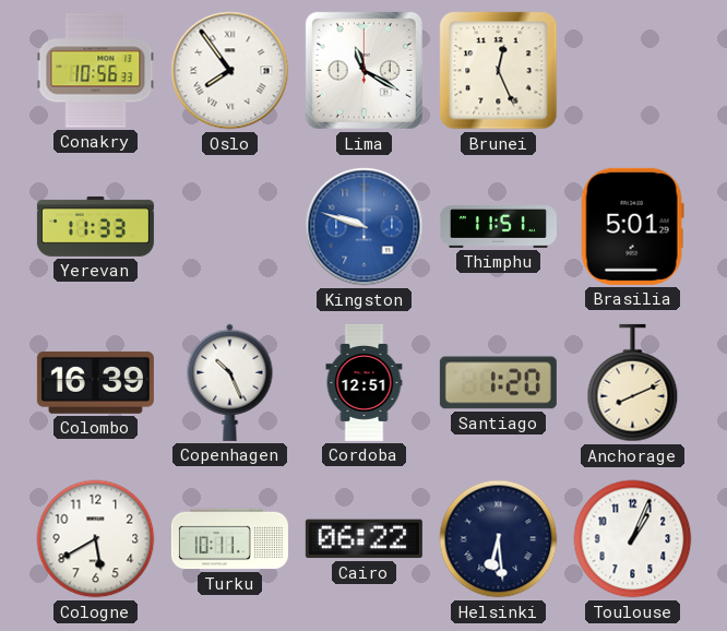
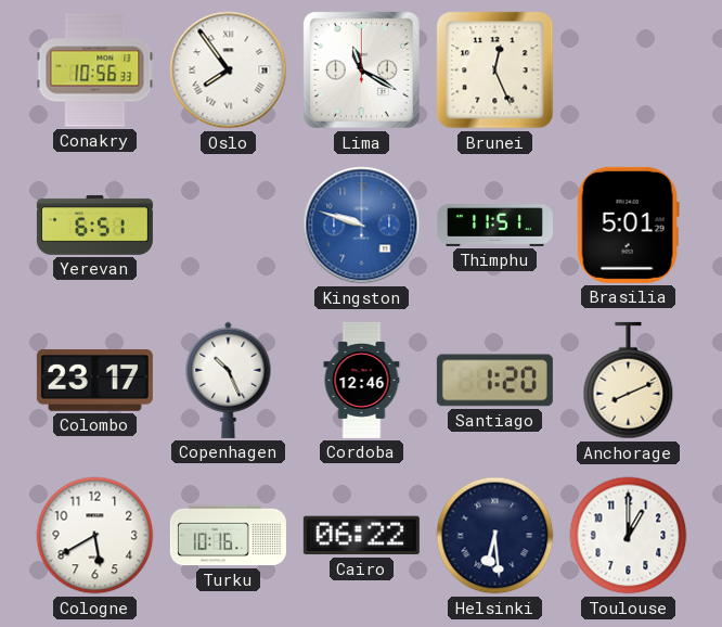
Yerevan: 11:33 -> 6:51 (94, 225)
Colombo: 16:39 -> 23:17 (94, 380)
Cordoba: 12:51 -> 12:46 (362, 380)
Turku: 10:11 -> 10:16 (228, 536)
Toulouse: 1:04 -> 1:00 (629, 536)
